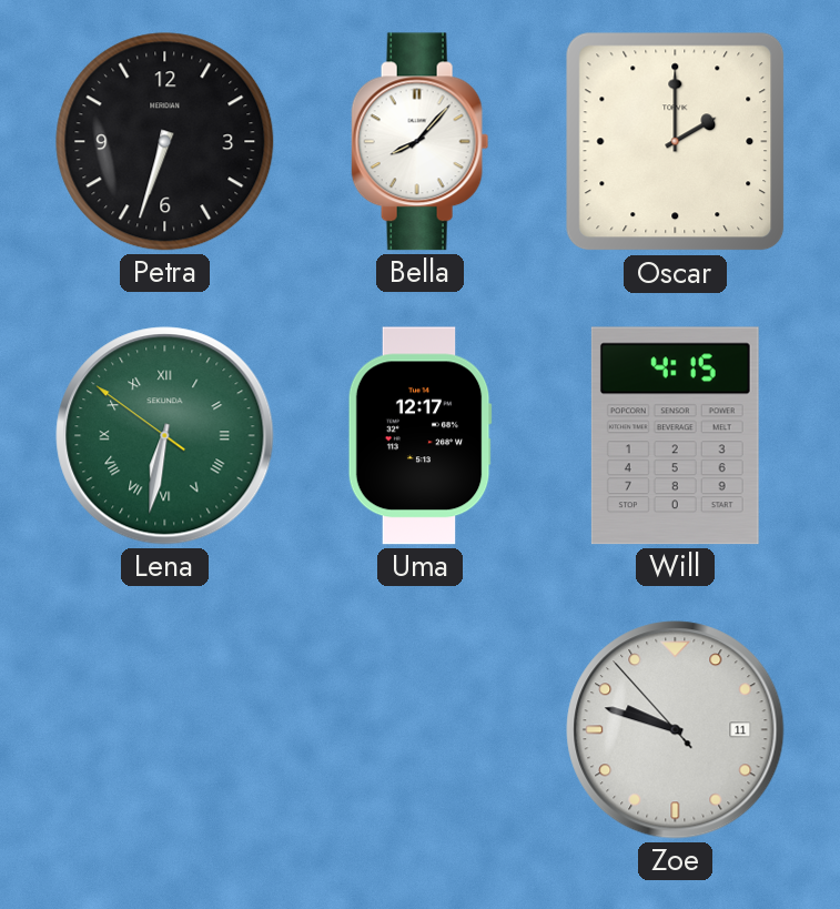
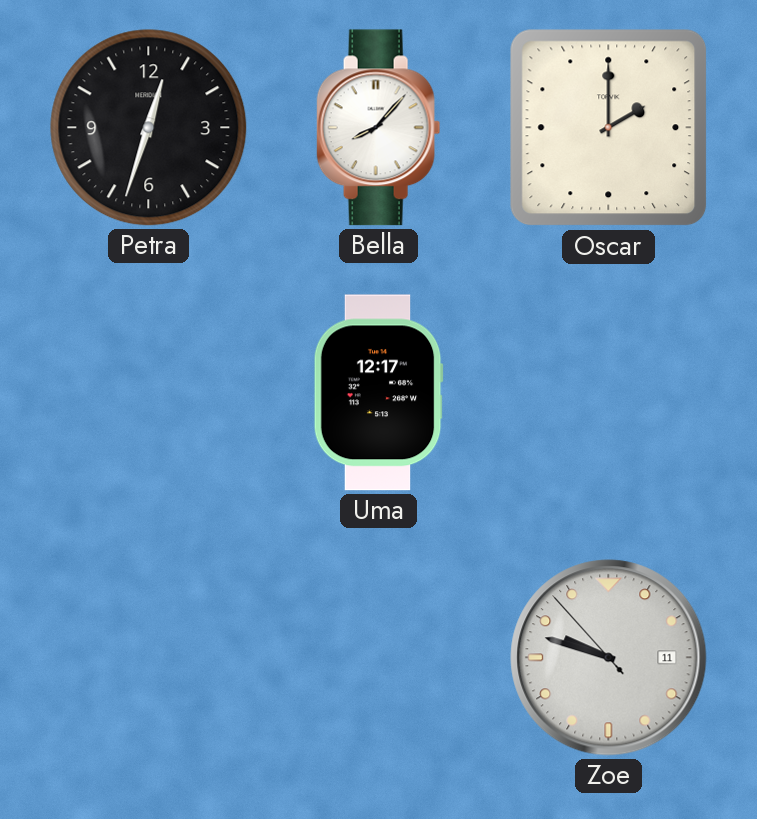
Petra: 6:33 -> 12:33 (149, 128)
Lena: 6:31 -> none (165, 436)
Will: 4:15 -> none (675, 436)
